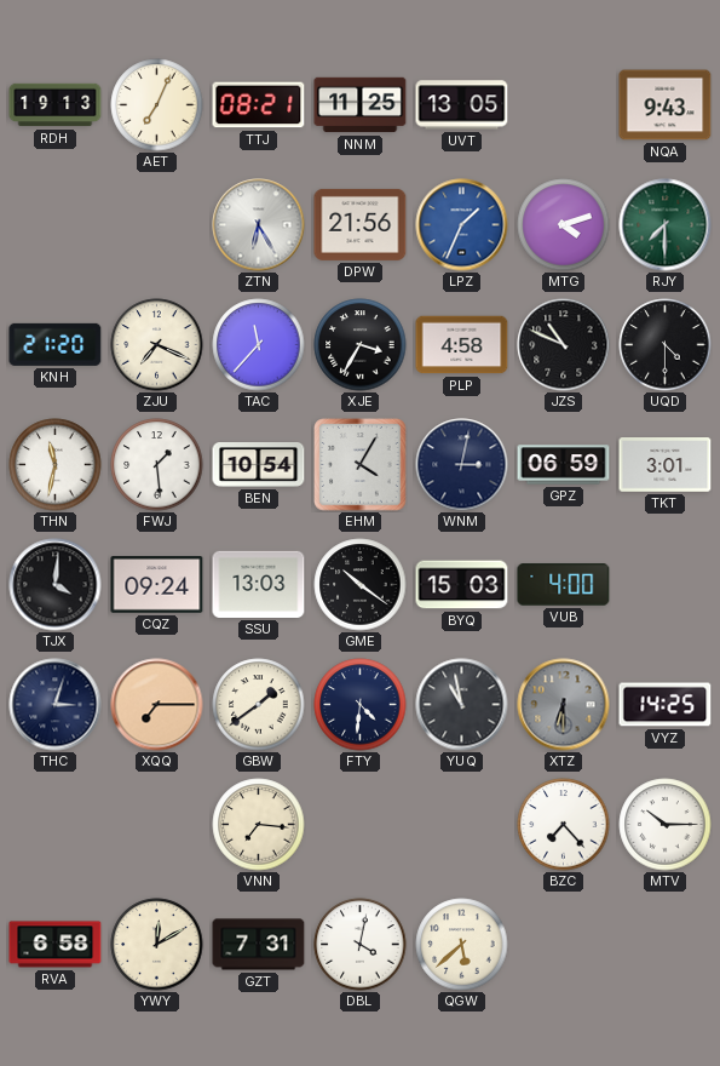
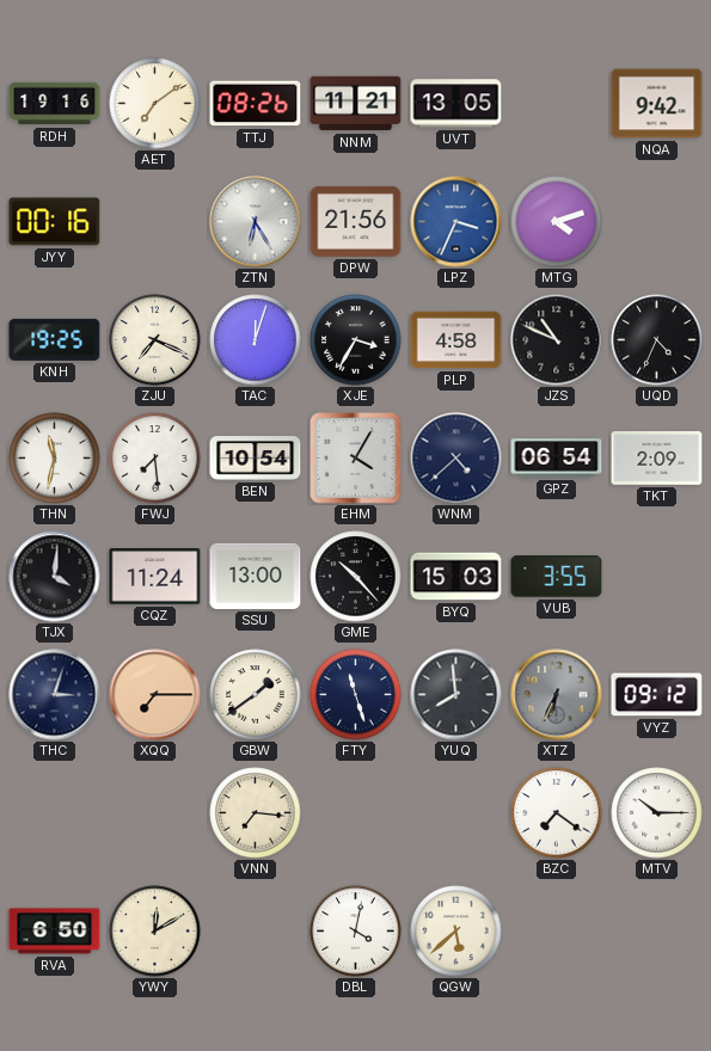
RDH: 19:13 -> 19:16 (55, 104)
AET: 7:04 -> 7:09 (155, 104)
TTJ: 08:21 -> 08:26 (256, 104)
NNM: 11:25 -> 11:21 (356, 104)
NQA: 9:43 -> 9:42 (657, 104)
JYY: none -> 00:16 (55, 222)
LPZ: 1:34 -> 3:34 (456, 222)
RJY: 7:30 -> none (666, 225)
KNH: 21:20 -> 19:25 (55, 339)
TAC: 11:37 -> 12:03 (256, 340)
UQD: 4:30 -> 4:34 (657, 340)
FWJ: 1:29 -> 7:29 (155, 459)
WNM: 3:02 -> 4:38 (456, 459)
GPZ: 06:59 -> 06:54 (557, 459)
TKT: 3:01 -> 2:09 (657, 459)
CQZ: 09:24 -> 11:24 (155, 577)
SSU: 13:03 -> 13:00 (256, 576)
GME: 10:21 -> 10:23 (356, 577)
VUB: 4:00 -> 3:55 (557, 577)
FTY: 4:31 -> 11:27 (356, 695)
YUQ: 10:58 -> 7:59 (456, 695)
XTZ: 6:30 -> 6:34 (557, 695)
VYZ: 14:25 -> 09:12 (657, 695)
BZC: 7:23 -> 7:21 (557, 813)
RVA: 6:58 -> 6:50 (55, 932)
GZT: 7:31 -> none (259, 945)
